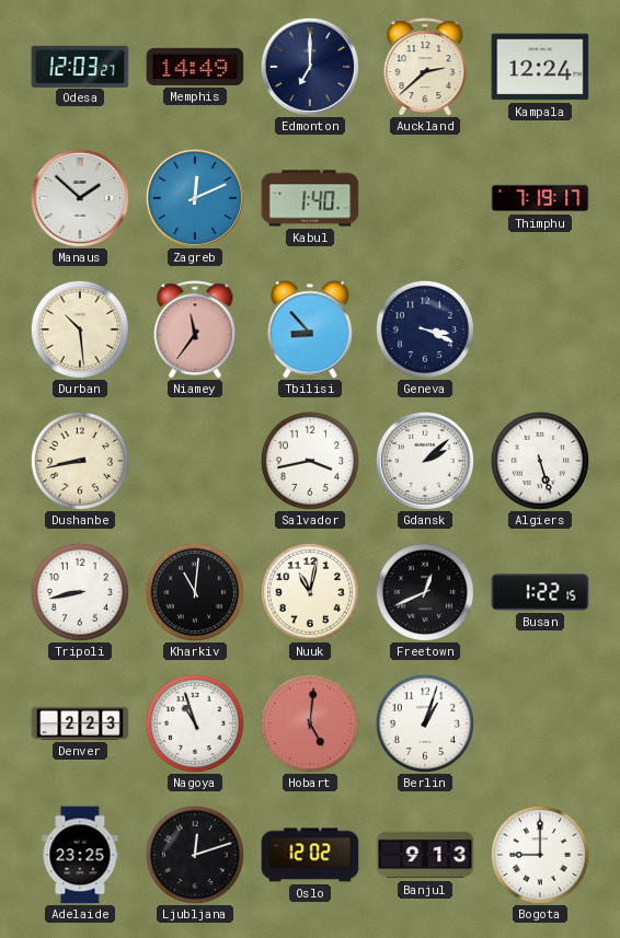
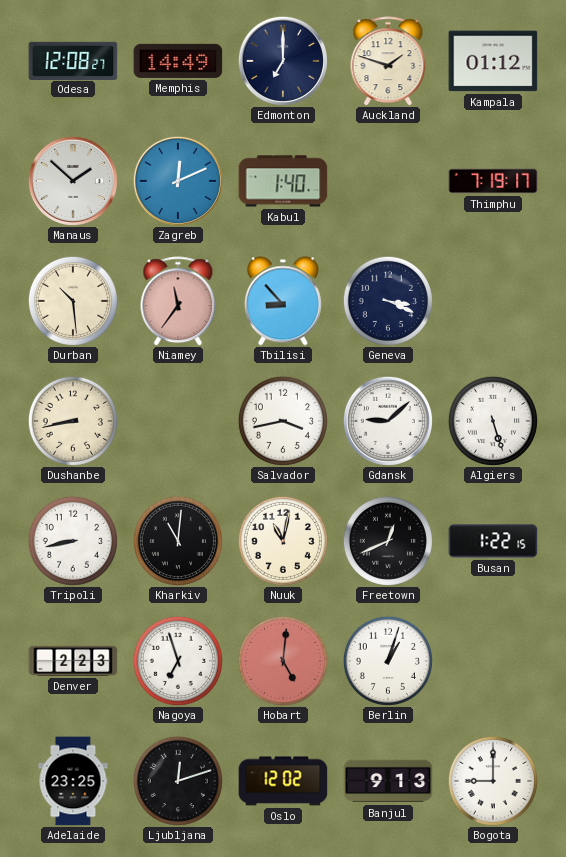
Odesa: 12:03 -> 12:08 (73, 60)
Auckland: 2:38 -> 1:48 (388, 61)
Kampala: 12:24 -> 01:12 (493, 61)
Gdansk: 2:08 -> 9:08 (388, 421)
Nagoya: 10:57 -> 6:57 (178, 661)
